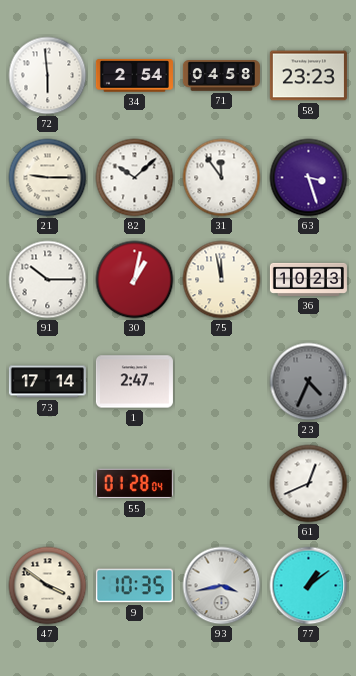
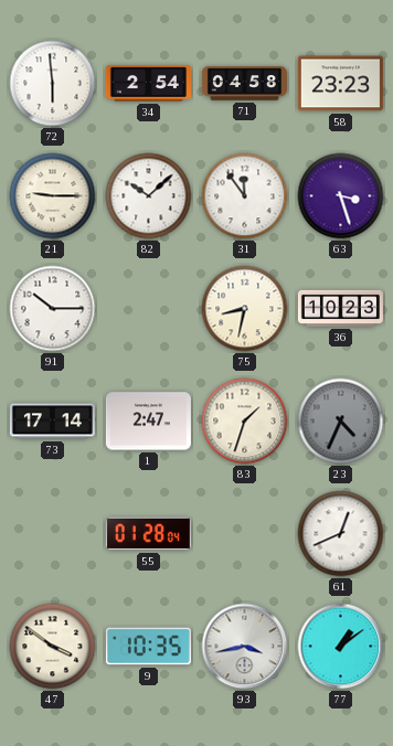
30: 1:02 -> none (135, 280)
75: 11:58 -> 8:32 (245, 309)
83: none -> 1:33 (245, 422)
